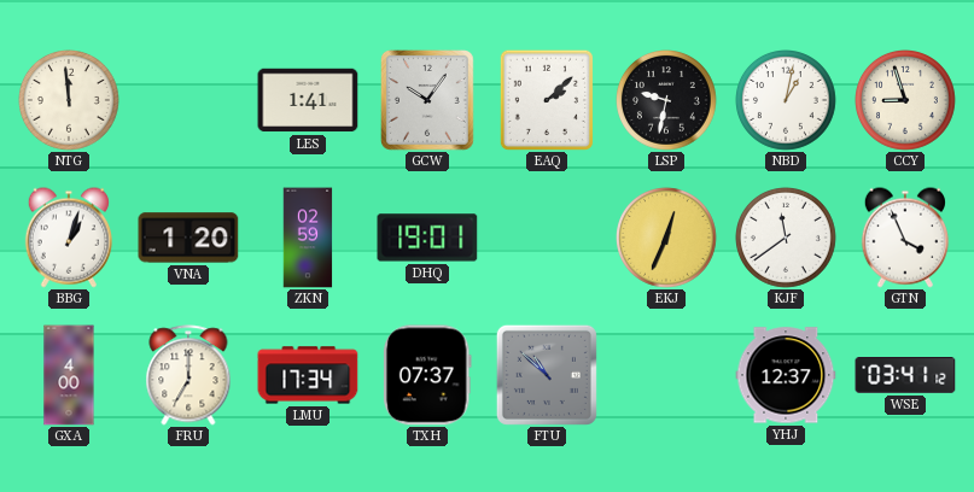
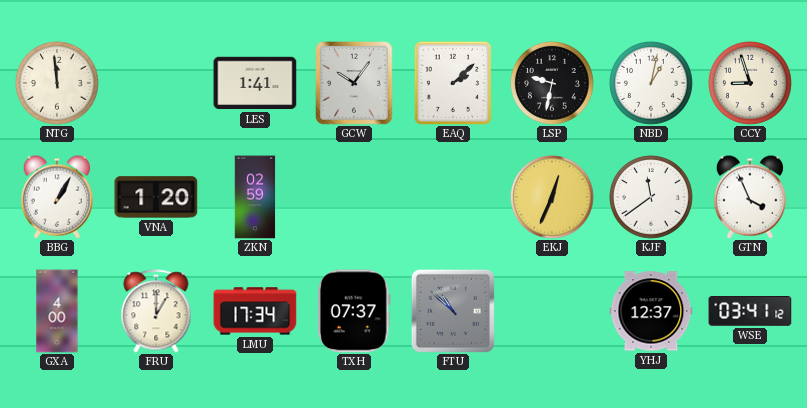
BBG: 1:03 -> 1:05 (56, 197)
DHQ: 19:01 -> none (427, 238)
FRU: 7:00 -> 1:00 (156, 311)
